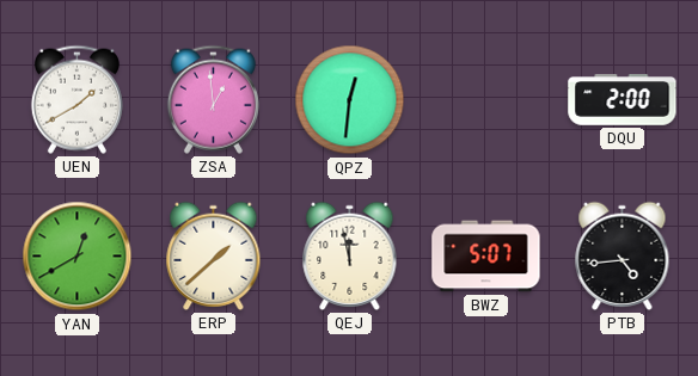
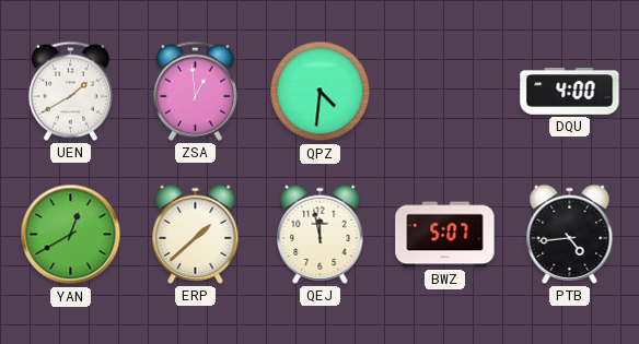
QPZ: 12:31 -> 4:31 (321, 92)
DQU: 2:00 -> 4:00 (570, 92)
